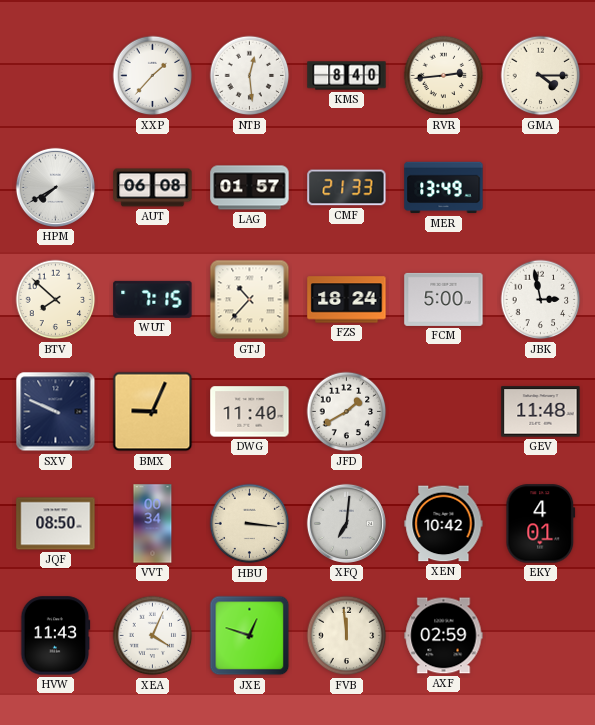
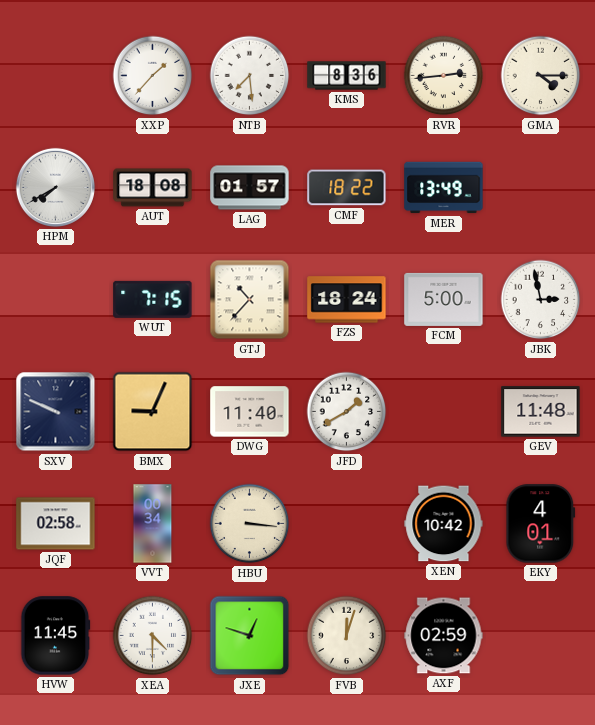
NTB: 12:29 -> 7:29 (250, 76)
KMS: 8:40 -> 8:36 (347, 76)
AUT: 06:08 -> 18:08 (153, 188)
CMF: 21:33 -> 18:22 (347, 188)
BTV: 7:52 -> none (56, 300)
JQF: 08:50 -> 02:58 (56, 524)
XFQ: 7:01 -> none (346, 523)
HVW: 11:43 -> 11:45 (56, 636)
XEA: 4:04 -> 4:30 (153, 636)
FVB: 11:59 -> 12:03 (347, 636)
